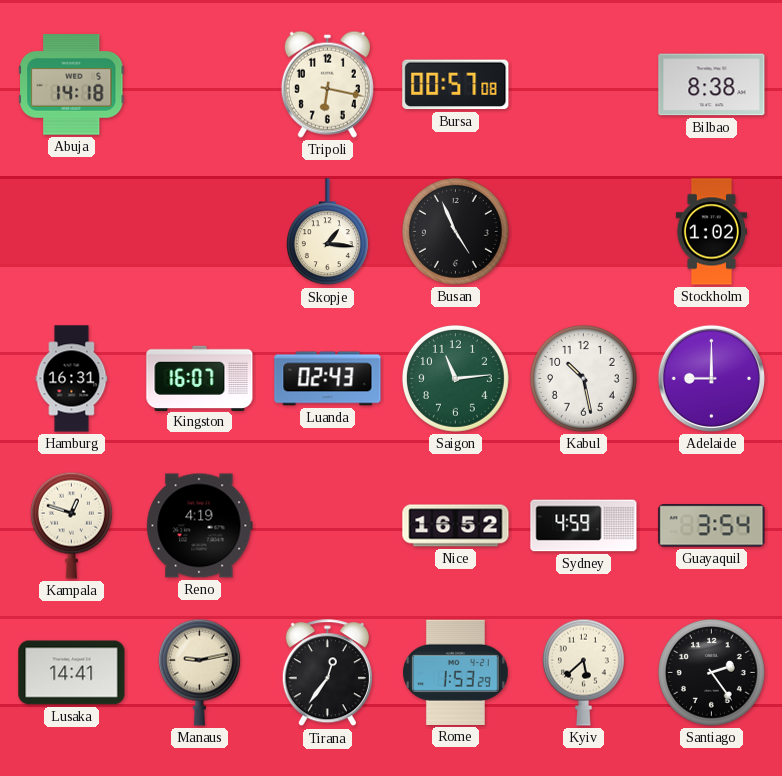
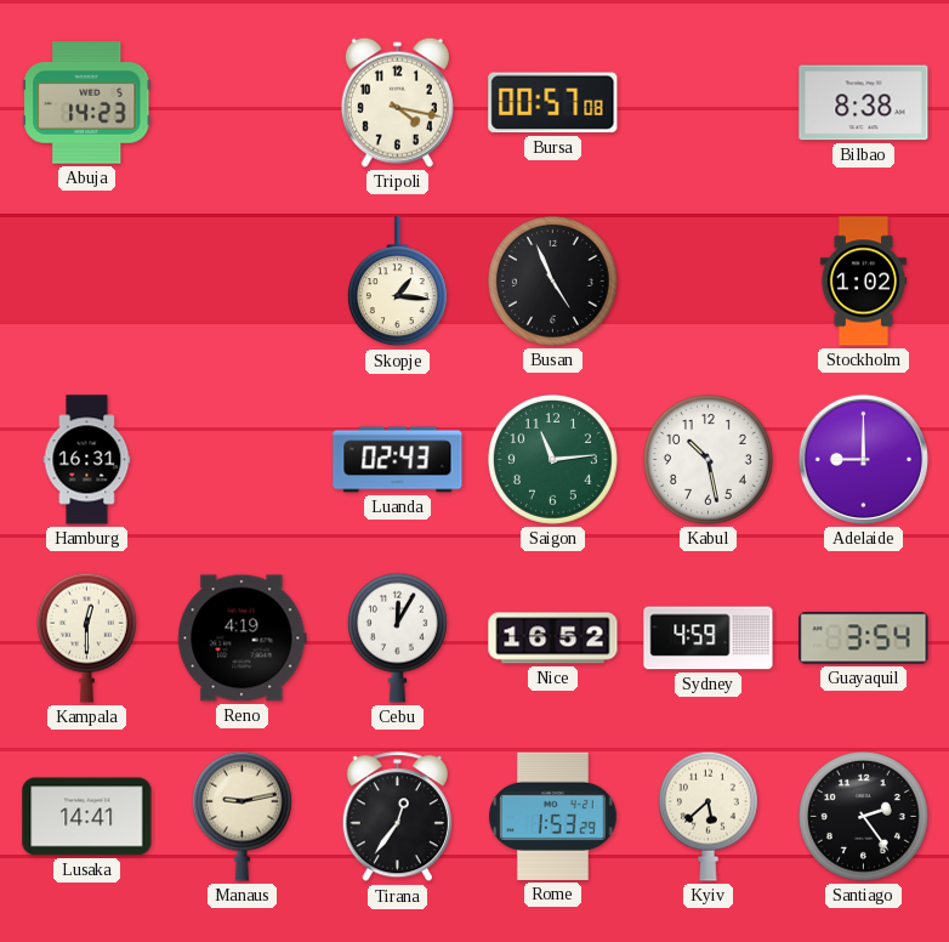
Abuja: 14:18 -> 14:23 (87, 103)
Tripoli: 6:17 -> 4:17 (397, 102)
Kingston: 16:07 -> none (200, 378)
Kampala: 12:48 -> 12:30 (86, 637)
Cebu: none -> 12:05 (397, 637)
